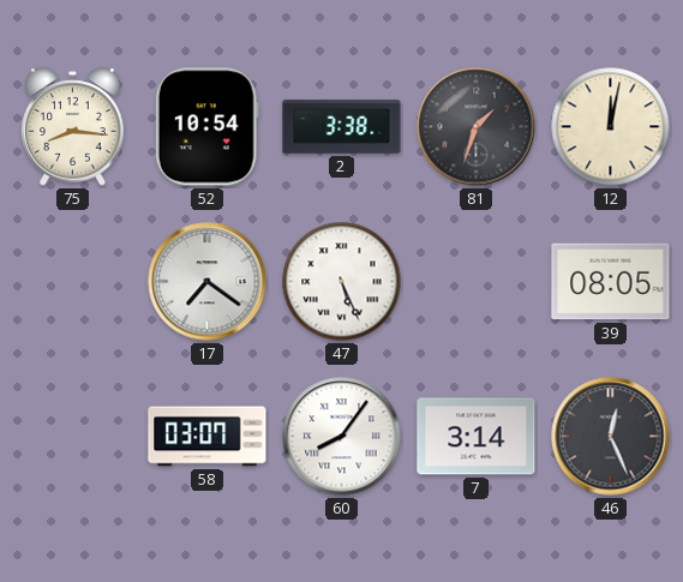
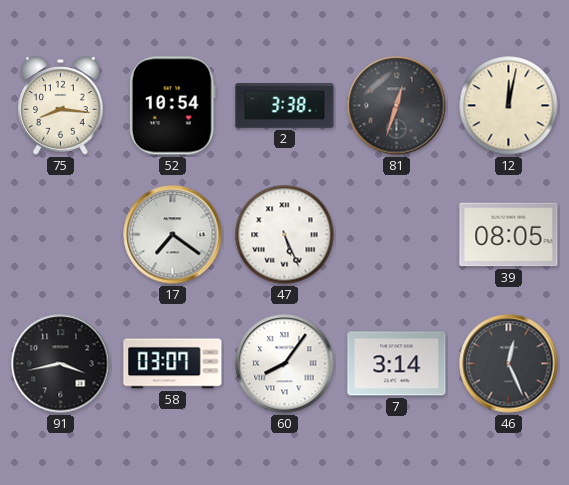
81: 1:33 -> 12:33 (397, 106)
91: none -> 3:43 (61, 364)
